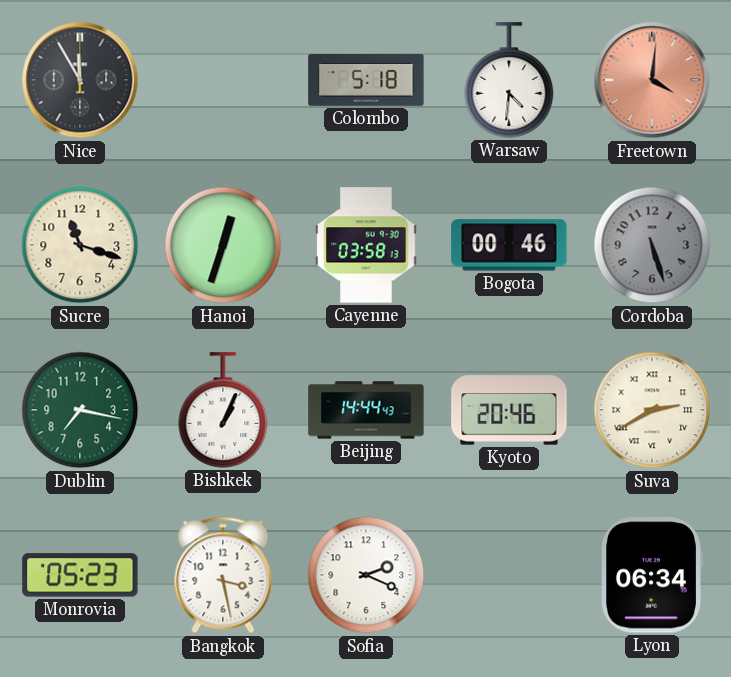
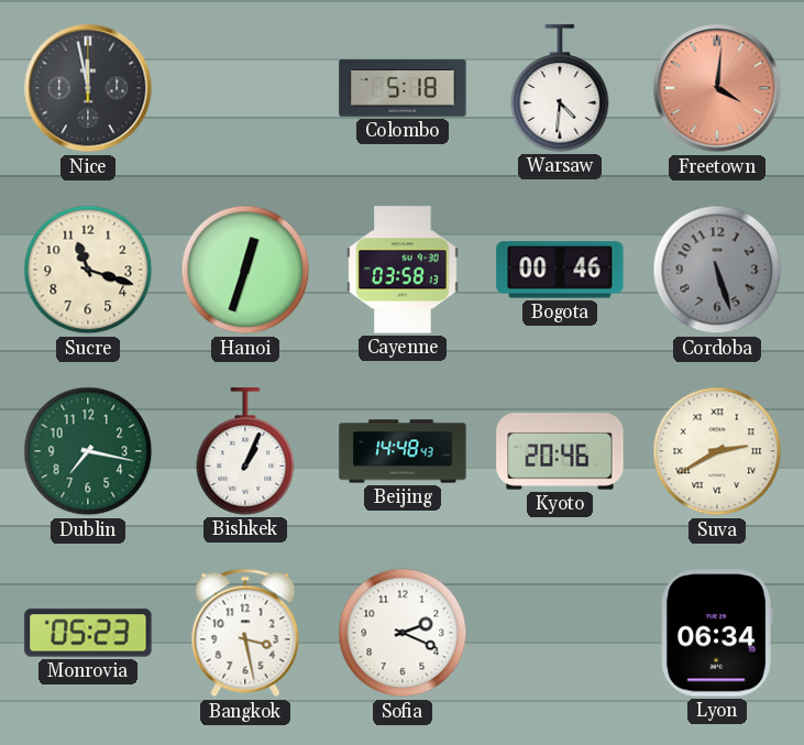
Nice: 11:55 -> 11:58 (88, 88)
Beijing: 14:44 -> 14:48 (403, 451)
